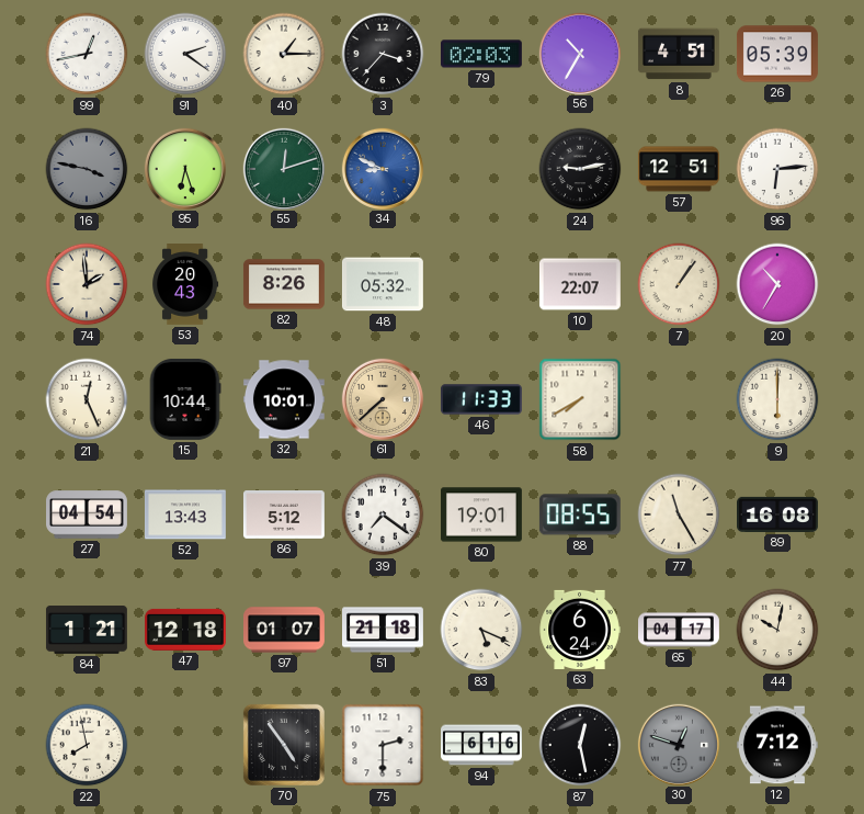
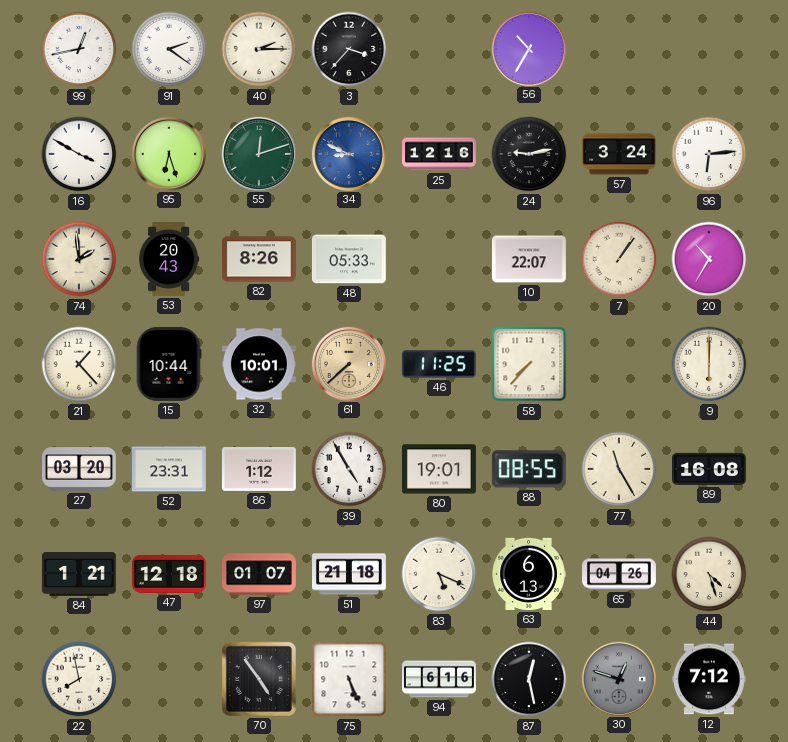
40: 1:15 -> 2:15 (259, 49)
79: 02:03 -> none (481, 54)
8: 4:51 -> none (679, 54)
26: 05:39 -> none (777, 54)
16: 3:47 -> 3:50 (79, 154)
16 dial: grey -> white (79, 154)
25: none -> 12:16 (440, 154)
57: 12:51 -> 3:24 (619, 154)
48: 05:32 -> 05:33 (349, 259)
21: 12:26 -> 1:23 (79, 364)
46: 11:33 -> 11:25 (439, 364)
58: 7:40 -> 7:37 (529, 364)
27: 04:54 -> 03:20 (80, 469)
52: 13:43 -> 23:31 (169, 469)
86: 5:12 -> 1:12 (259, 470)
39: 7:21 -> 4:55 (349, 469)
63: 6:24 -> 6:13 (529, 574)
65: 04:17 -> 04:26 (620, 574)
44: 10:02 -> 4:27 (709, 574)
75: 2:30 -> 5:26 (349, 679)
